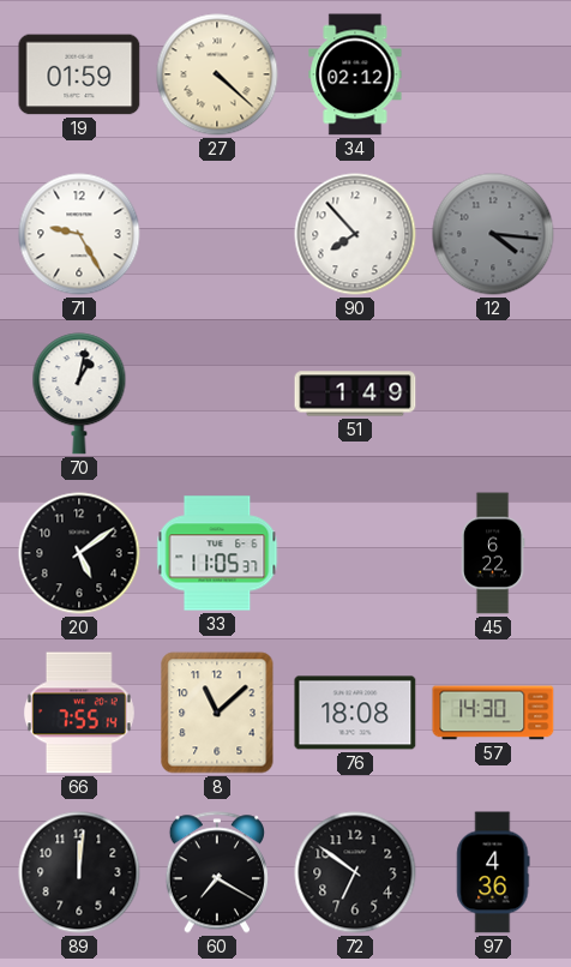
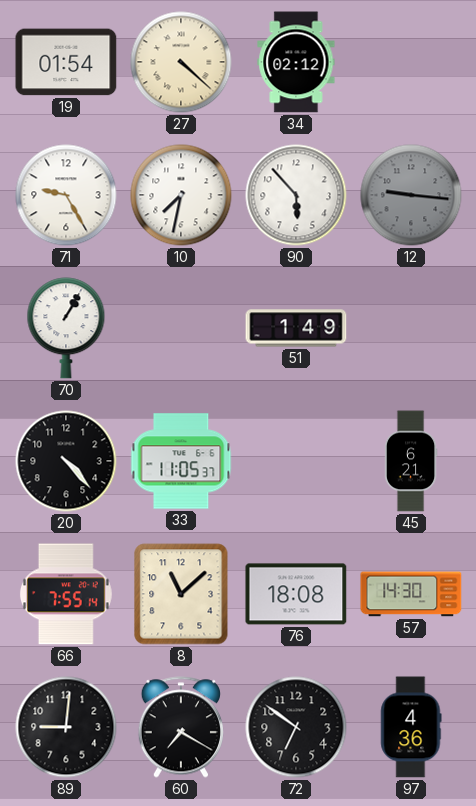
19: 01:59 -> 01:54 (66, 62)
10: none -> 7:32 (181, 195)
90: 7:53 -> 5:53 (296, 195)
12: 4:16 -> 9:16 (411, 195)
70: 1:02 -> 1:05 (66, 328)
20: 5:09 -> 4:23 (66, 461)
45: 6:22 -> 6:21 (411, 461)
89: 12:01 -> 9:01 (66, 727)
